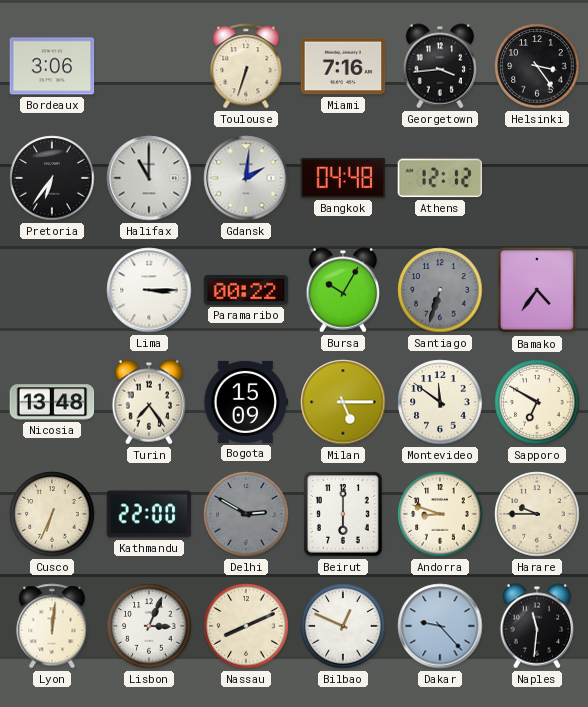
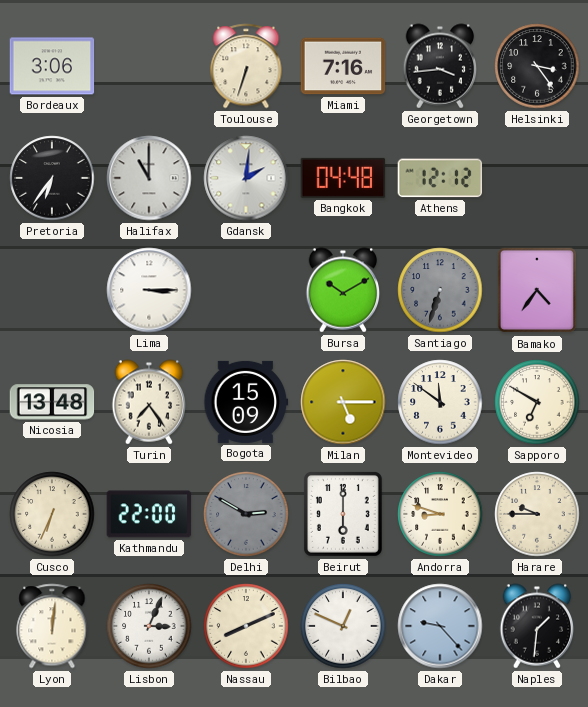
Paramaribo: 00:22 -> none (246, 290)
Bursa: 10:05 -> 10:10 (343, 290)
Naples: 11:31 -> 1:31 (537, 626)
